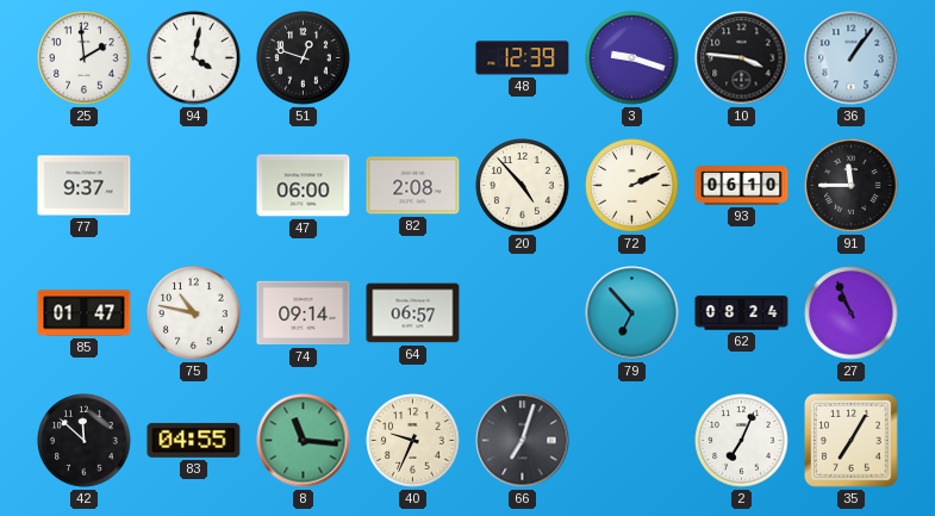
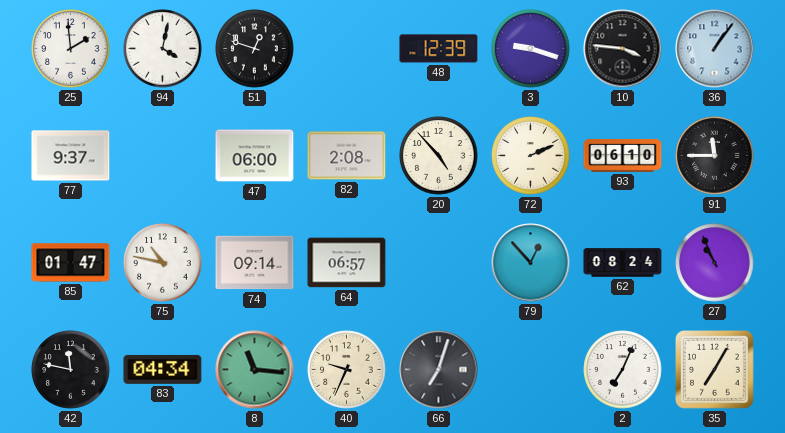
79: 6:53 -> 12:53 (531, 263)
42: 11:52 -> 11:47 (71, 370)
83: 04:55 -> 04:34 (163, 369)
